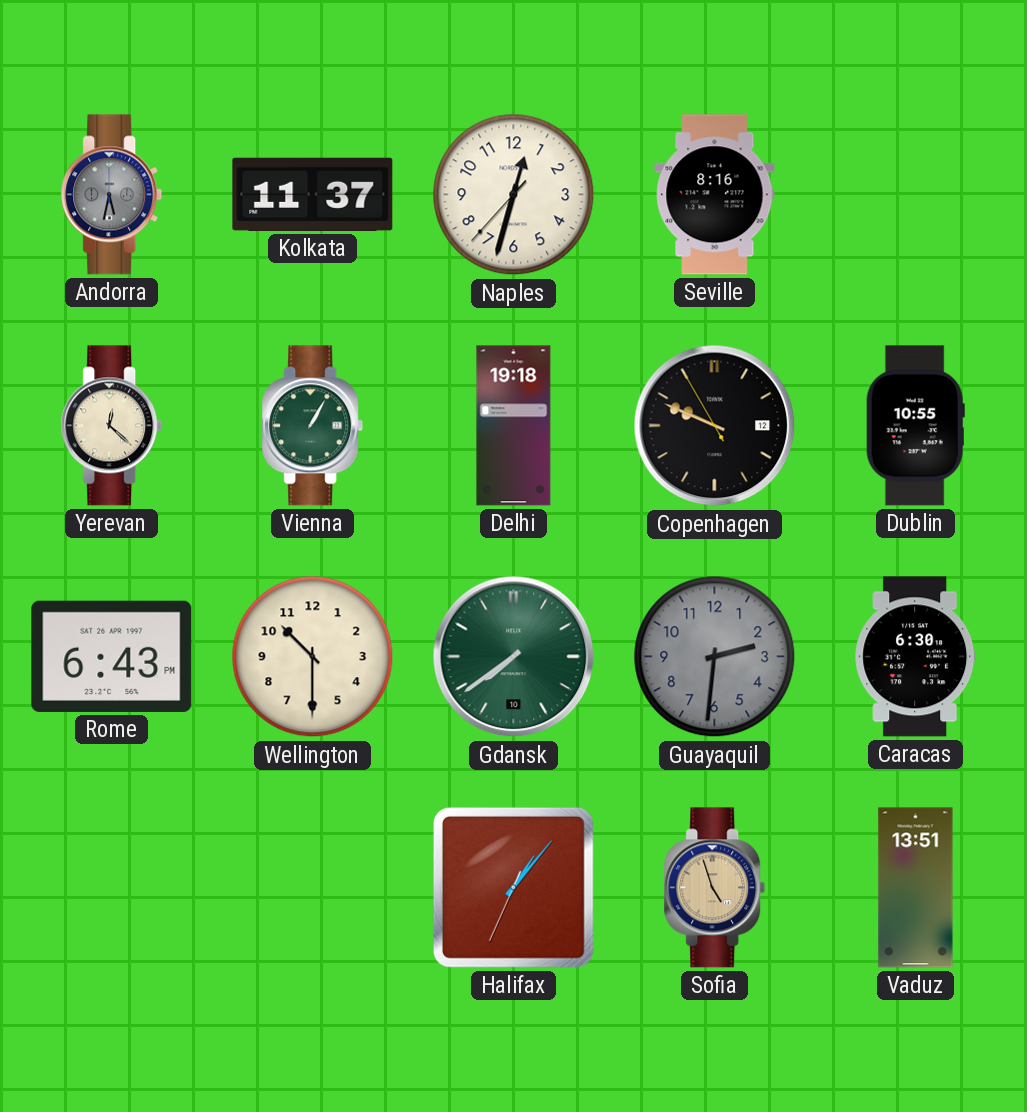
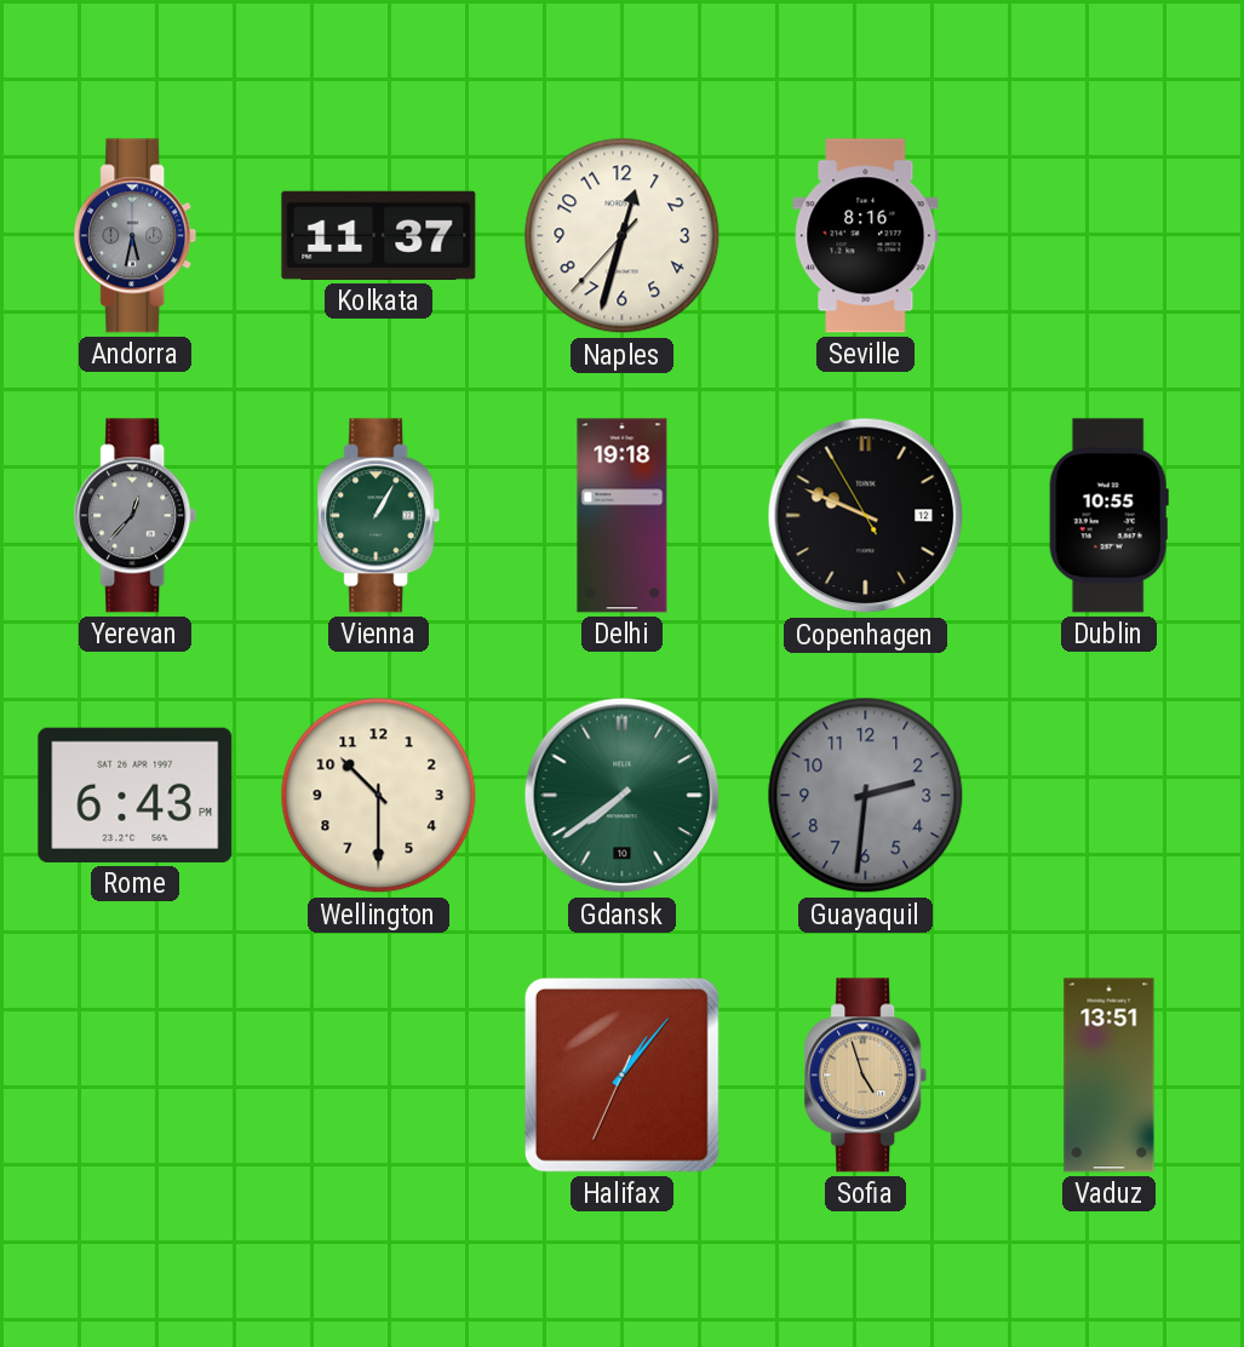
Yerevan: 12:22 -> 12:37 (136, 516)
Yerevan dial: cream -> grey (136, 516)
Caracas: 6:30 -> none (916, 657)
